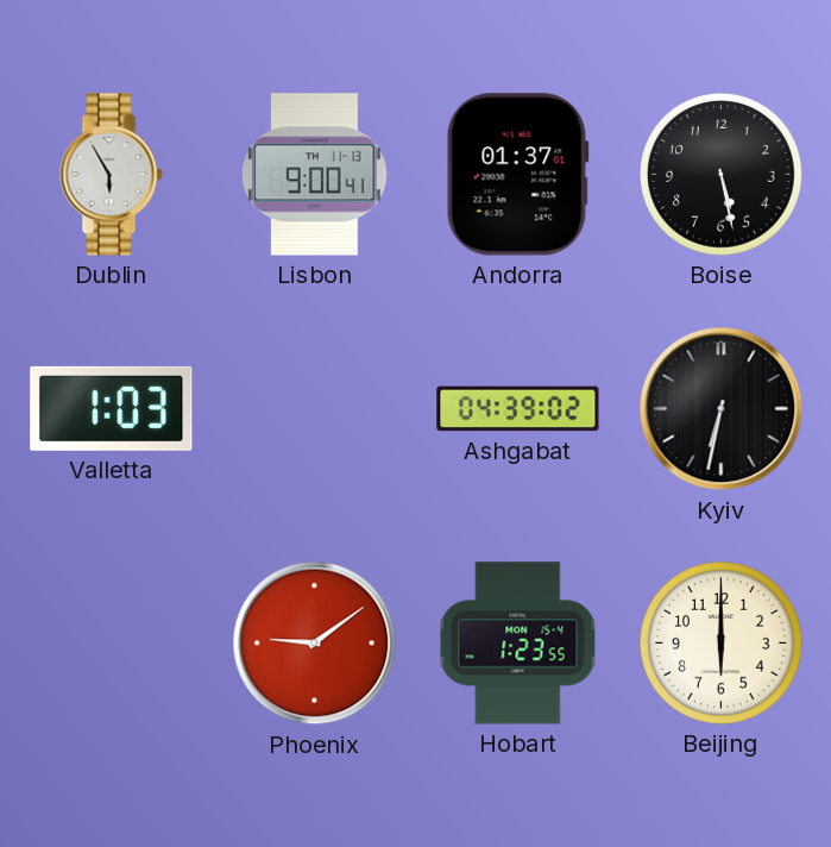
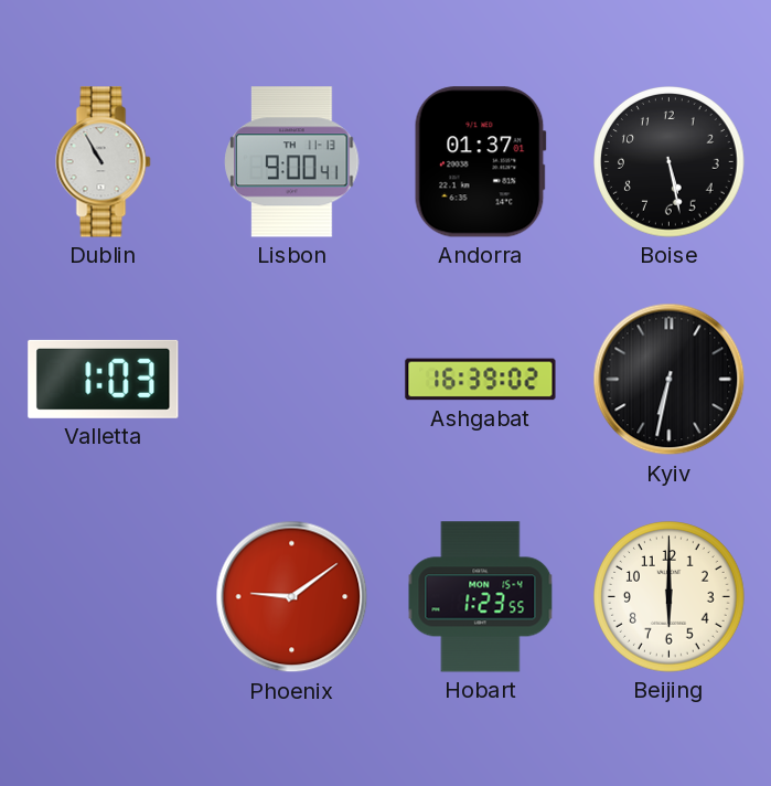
Dublin: 5:55 -> 10:55 (104, 162)
Ashgabat: 04:39 -> 16:39 (481, 380)
